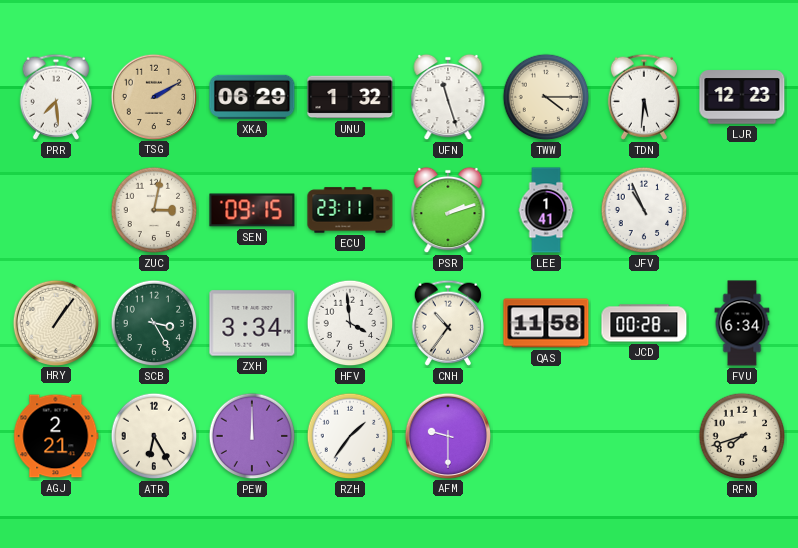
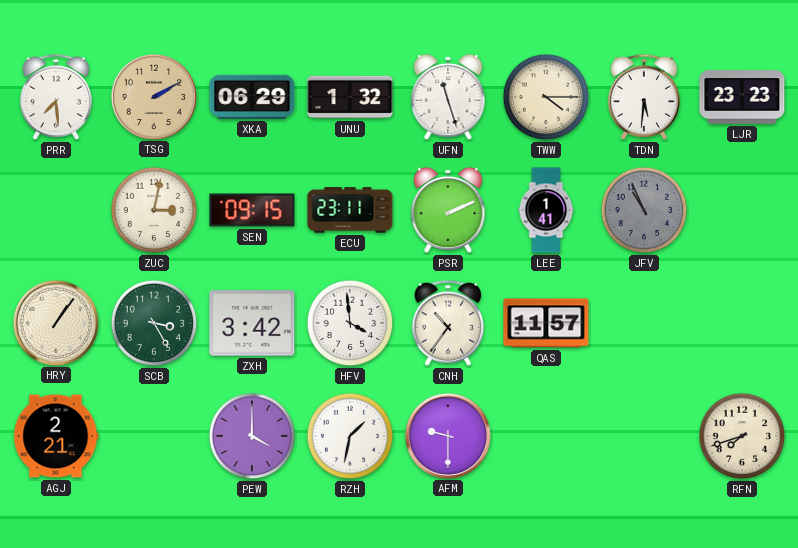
LJR: 12:23 -> 23:23 (742, 97)
PSR: 2:12 -> 2:11 (448, 210)
JFV dial: white -> grey (644, 210)
ZXH: 3:34 -> 3:42 (252, 323)
QAS: 11:58 -> 11:57 (546, 323)
JCD: 00:28 -> none (644, 323)
FVU: 6:34 -> none (742, 323)
ATR: 6:25 -> none (154, 436)
PEW: 12:00 -> 4:00 (252, 436)
RZH: 1:36 -> 1:32 (350, 436)
